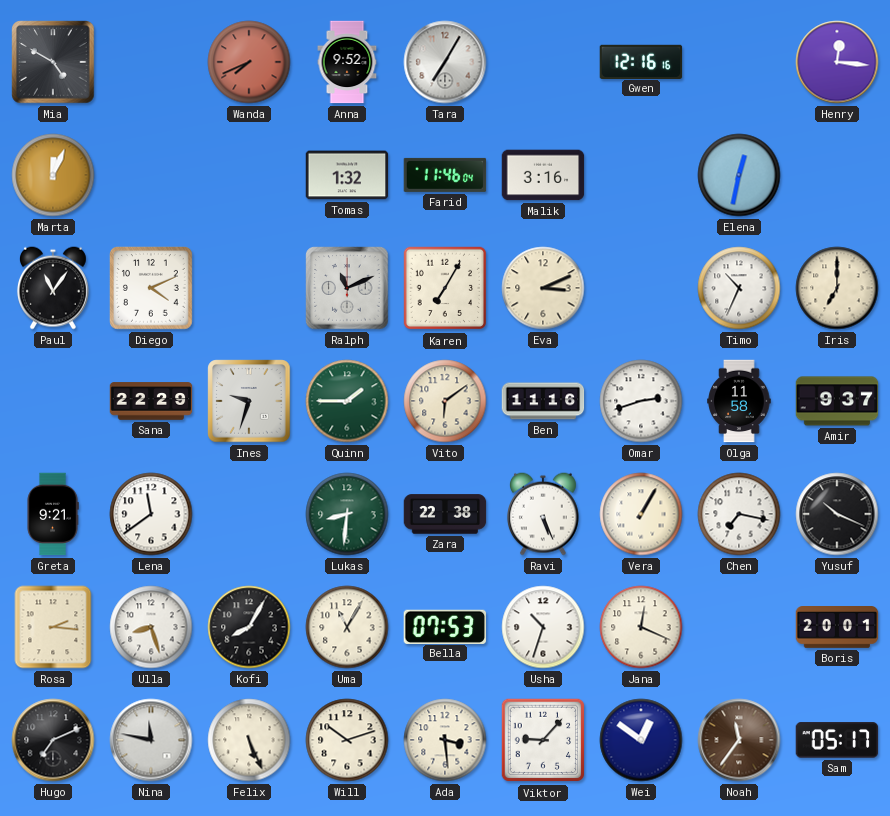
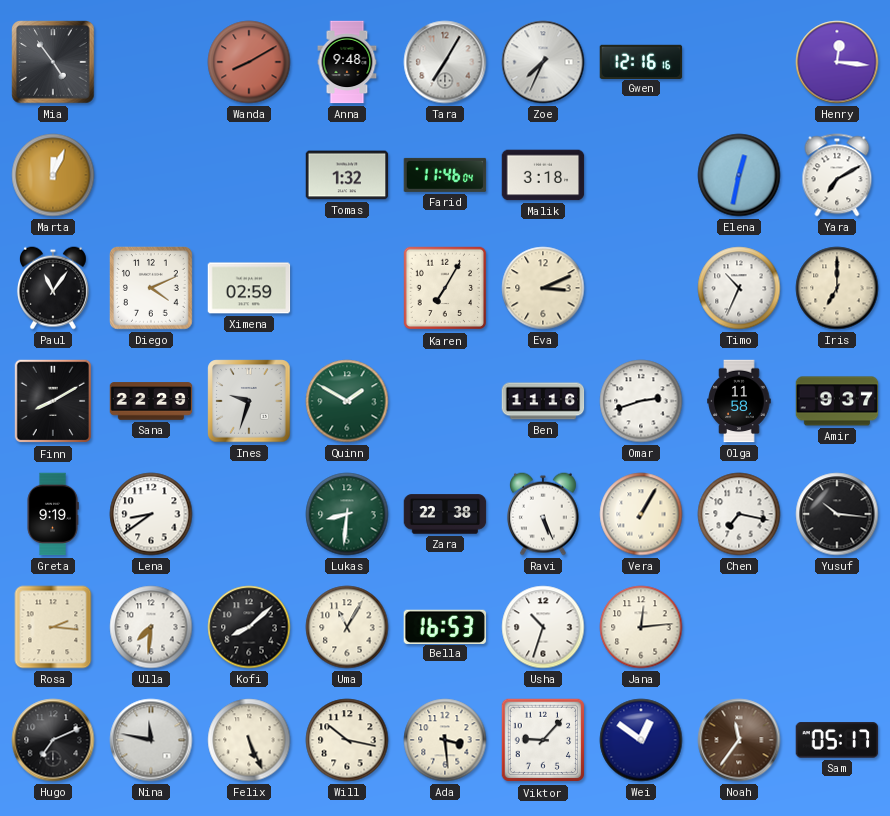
Mia: 4:50 -> 4:54 (53, 62)
Wanda: 7:41 -> 8:10 (249, 62)
Anna: 9:52 -> 9:48 (347, 62)
Zoe: none -> 7:34 (543, 62)
Malik: 3:16 -> 3:18 (543, 175)
Yara: none -> 7:10 (837, 175)
Ximena: none -> 02:59 (249, 288)
Ralph: 11:11 -> none (347, 288)
Finn: none -> 8:10 (53, 401)
Quinn: 1:45 -> 1:50 (347, 401)
Vito: 6:09 -> none (445, 401)
Greta: 9:21 -> 9:19 (53, 514)
Lena: 11:39 -> 8:39 (151, 514)
Yusuf: 10:19 -> 10:16 (837, 514)
Ulla: 8:27 -> 7:31 (151, 627)
Kofi: 8:05 -> 8:08 (249, 627)
Bella: 07:53 -> 16:53 (445, 626)
Jana: 12:19 -> 12:14 (641, 627)
Boris: 20:01 -> none (837, 628)
Will: 10:12 -> 10:17 (347, 740)
